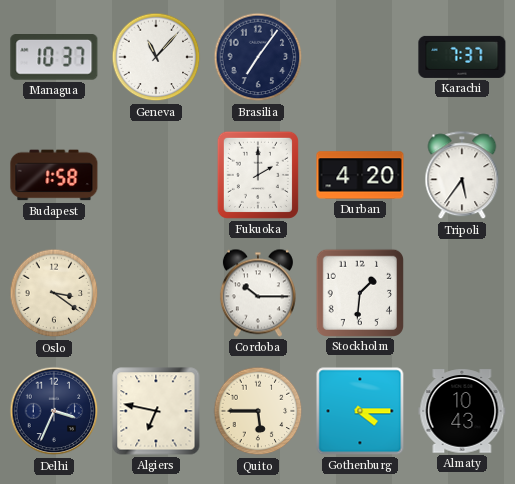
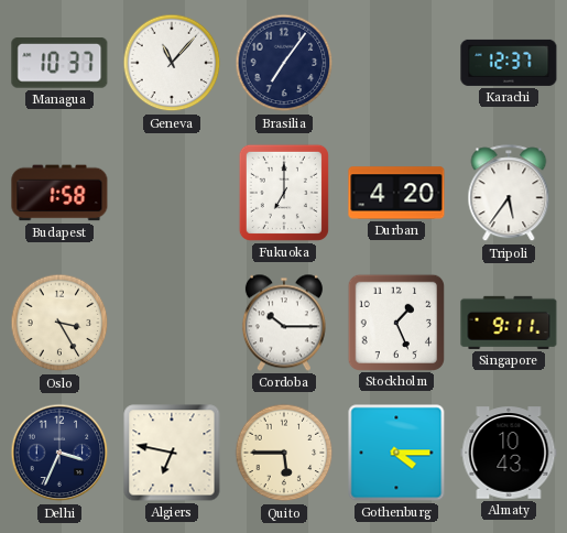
Karachi: 7:37 -> 12:37 (509, 63)
Fukuoka: 2:00 -> 7:00 (284, 193)
Oslo: 3:21 -> 3:25 (59, 323)
Stockholm: 1:31 -> 1:26 (395, 322)
Singapore: none -> 9:11 (509, 323)
